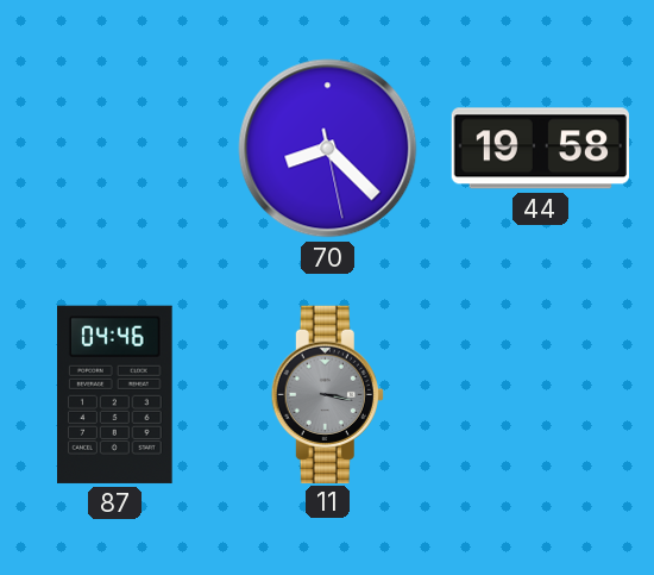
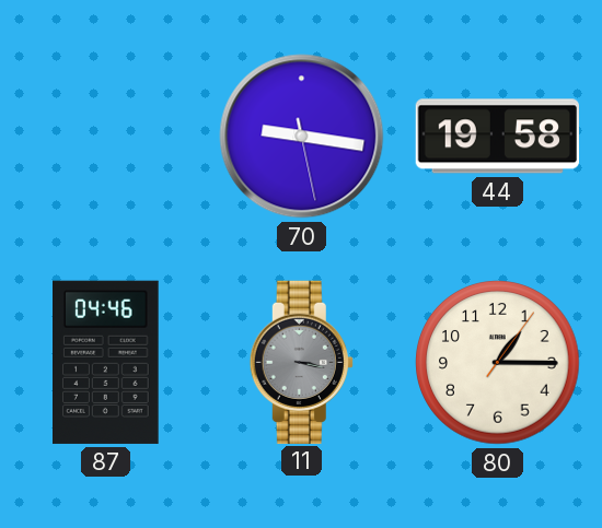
70: 8:22 -> 9:16 (302, 137)
80: none -> 1:15 (498, 363)
